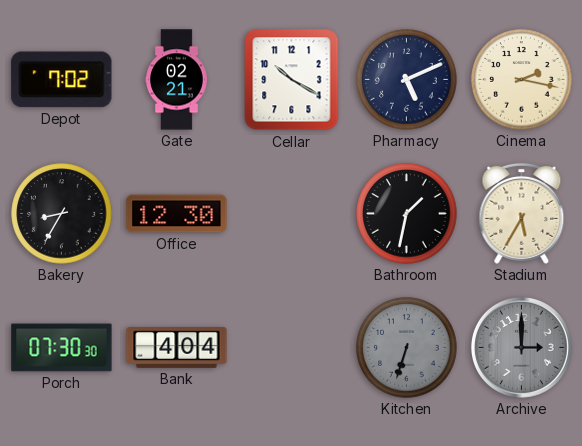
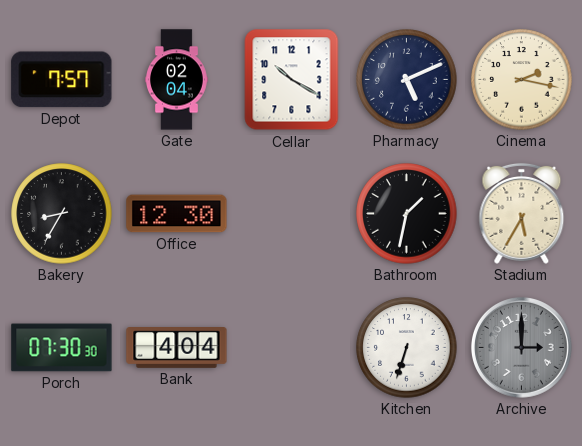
Depot: 7:02 -> 7:57 (62, 80)
Gate: 02:21 -> 02:04 (177, 80)
Kitchen dial: grey -> white (407, 348)
